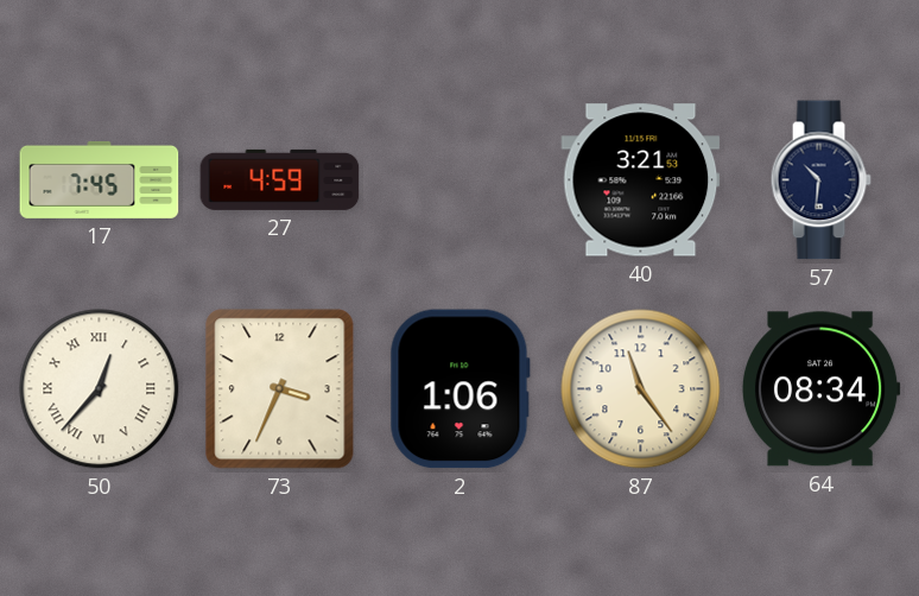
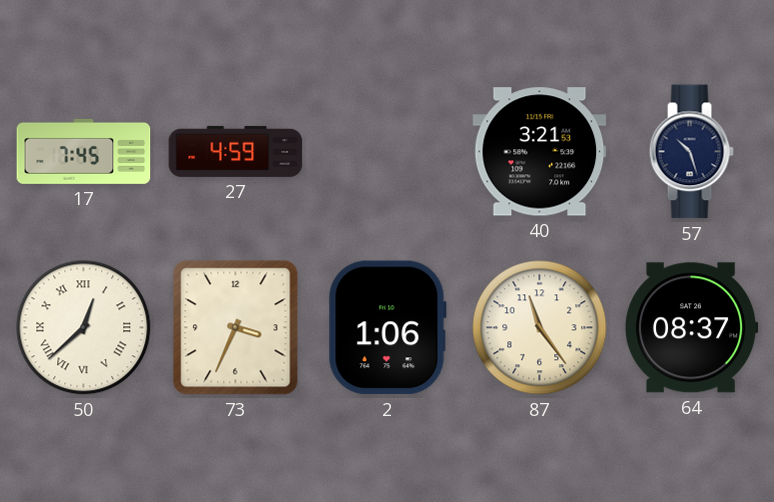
57: 10:31 -> 10:27 (691, 152)
50: 12:37 -> 12:38 (84, 328)
64: 08:34 -> 08:37 (691, 328)
